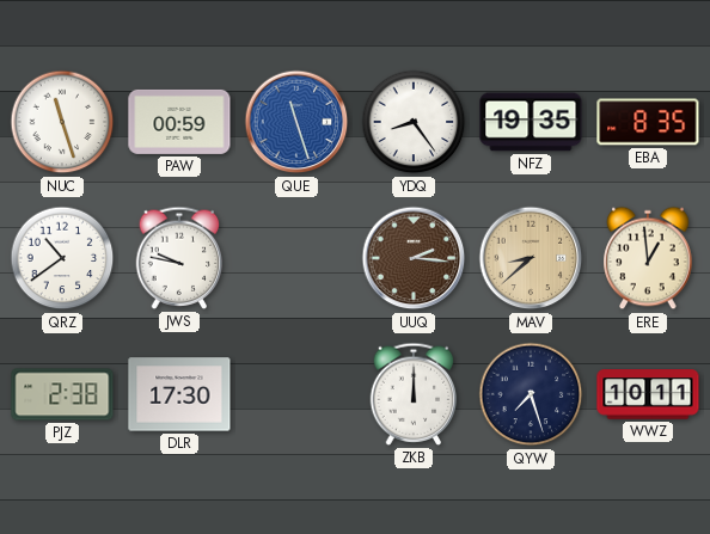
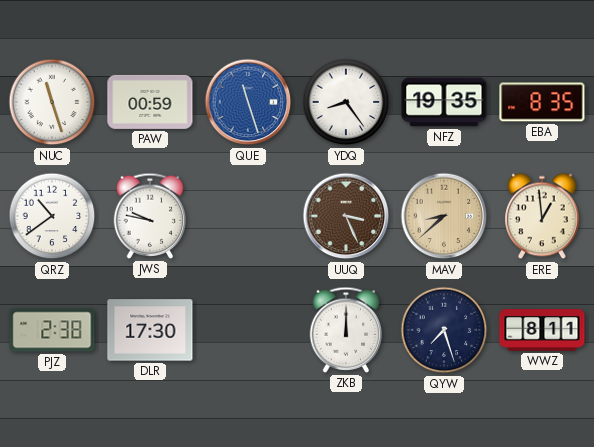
UUQ: 2:16 -> 3:26 (346, 216)
WWZ: 10:11 -> 8:11 (542, 330)
